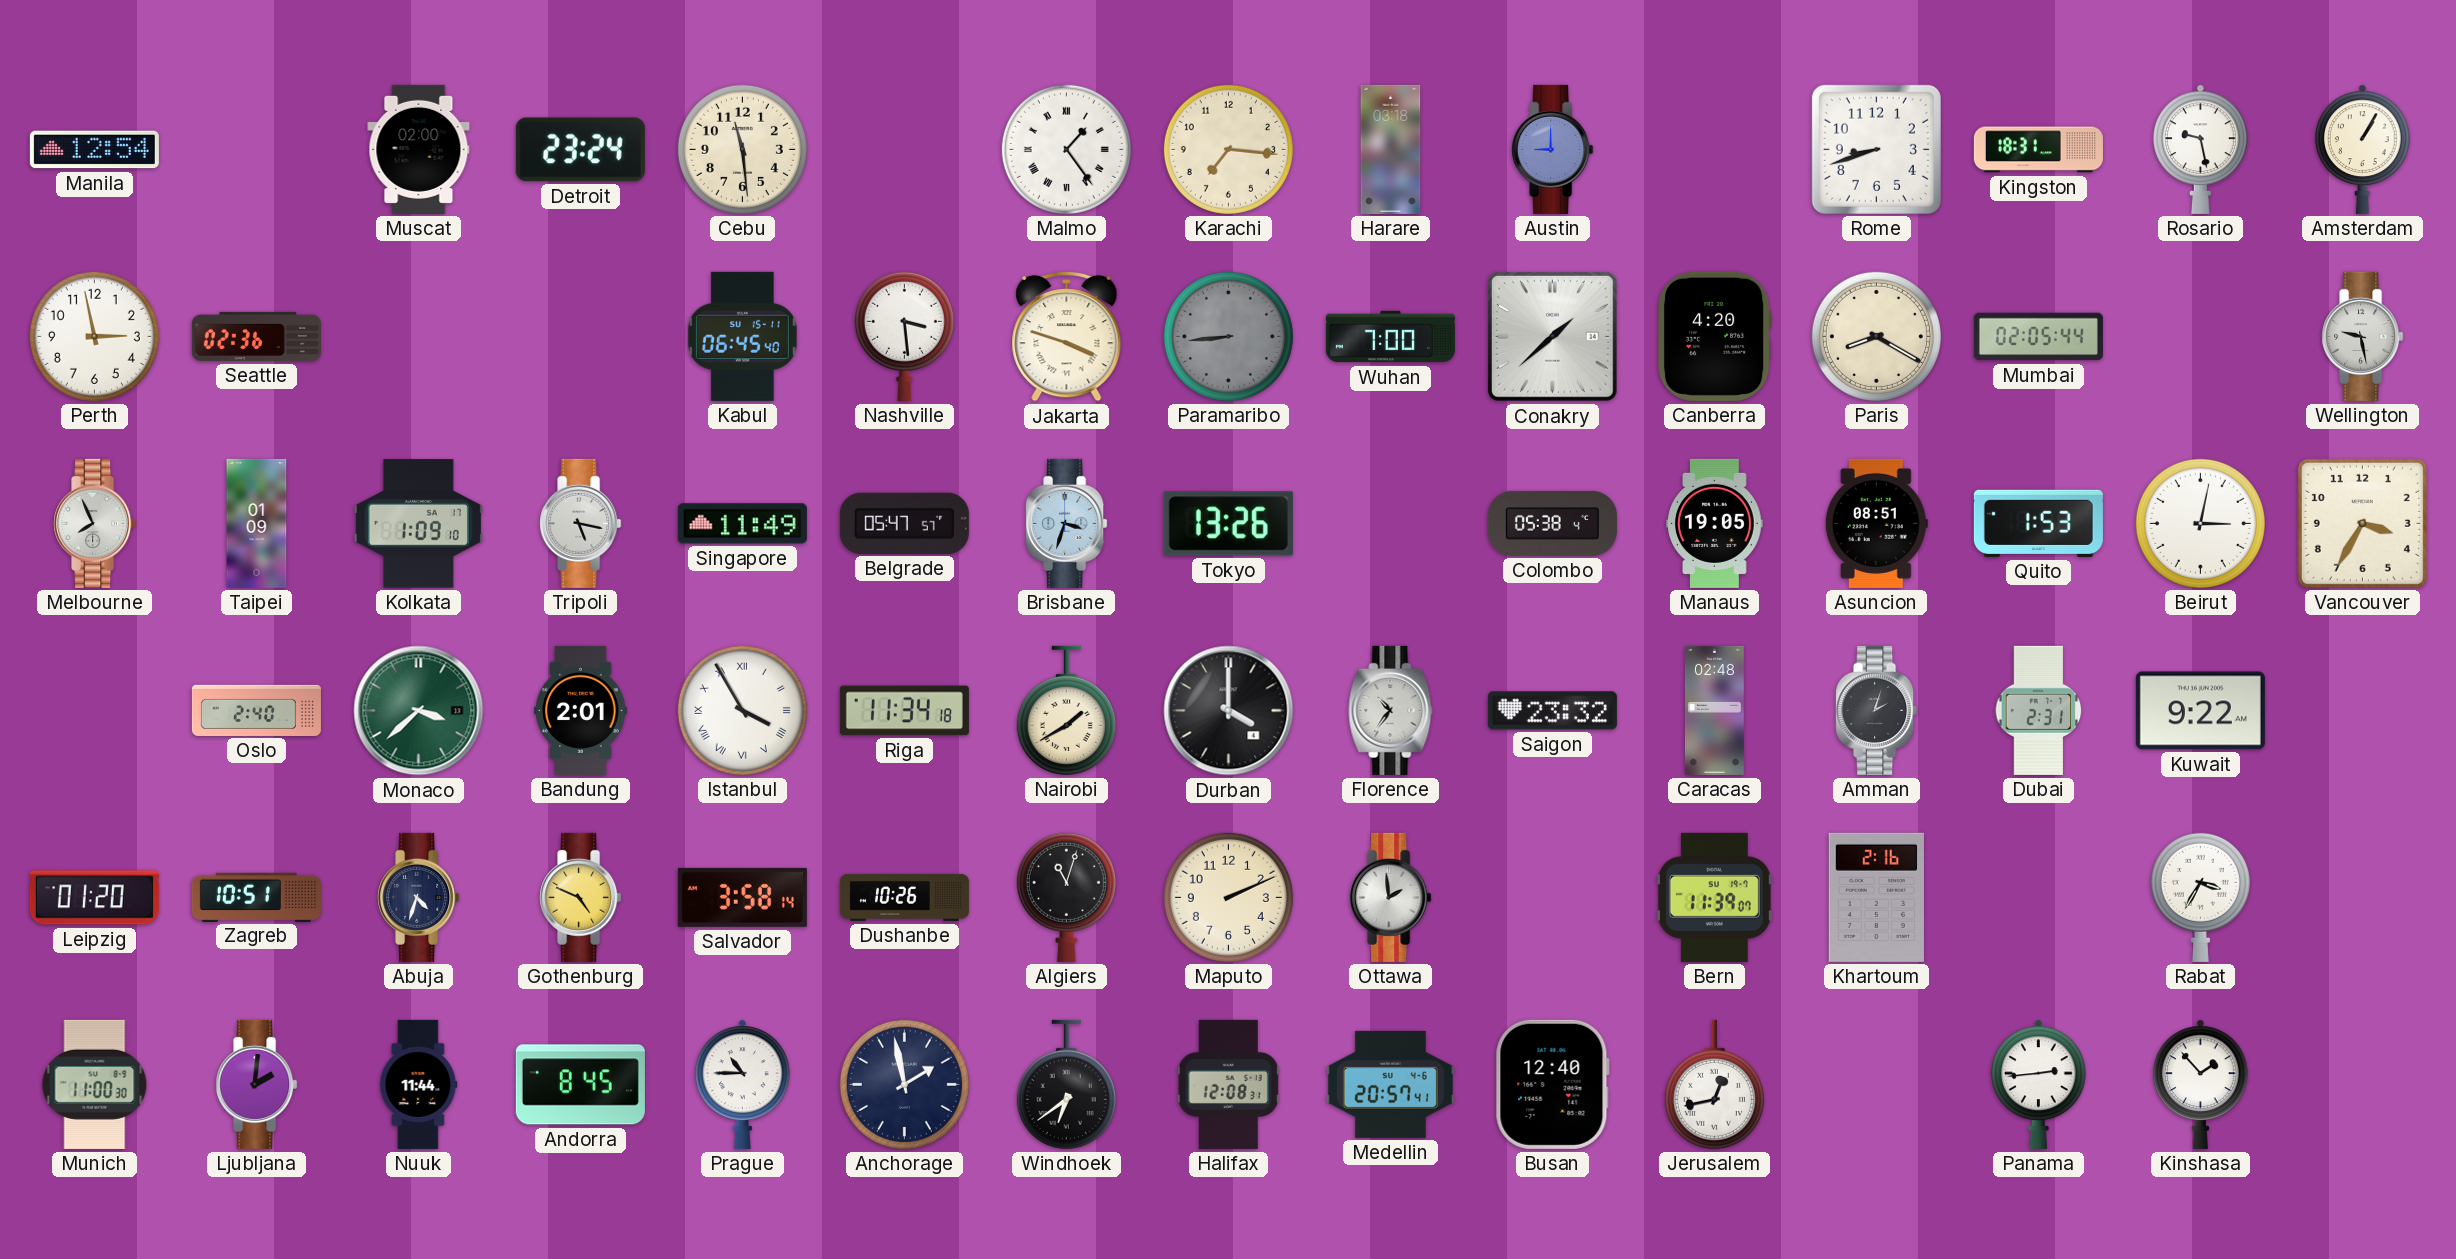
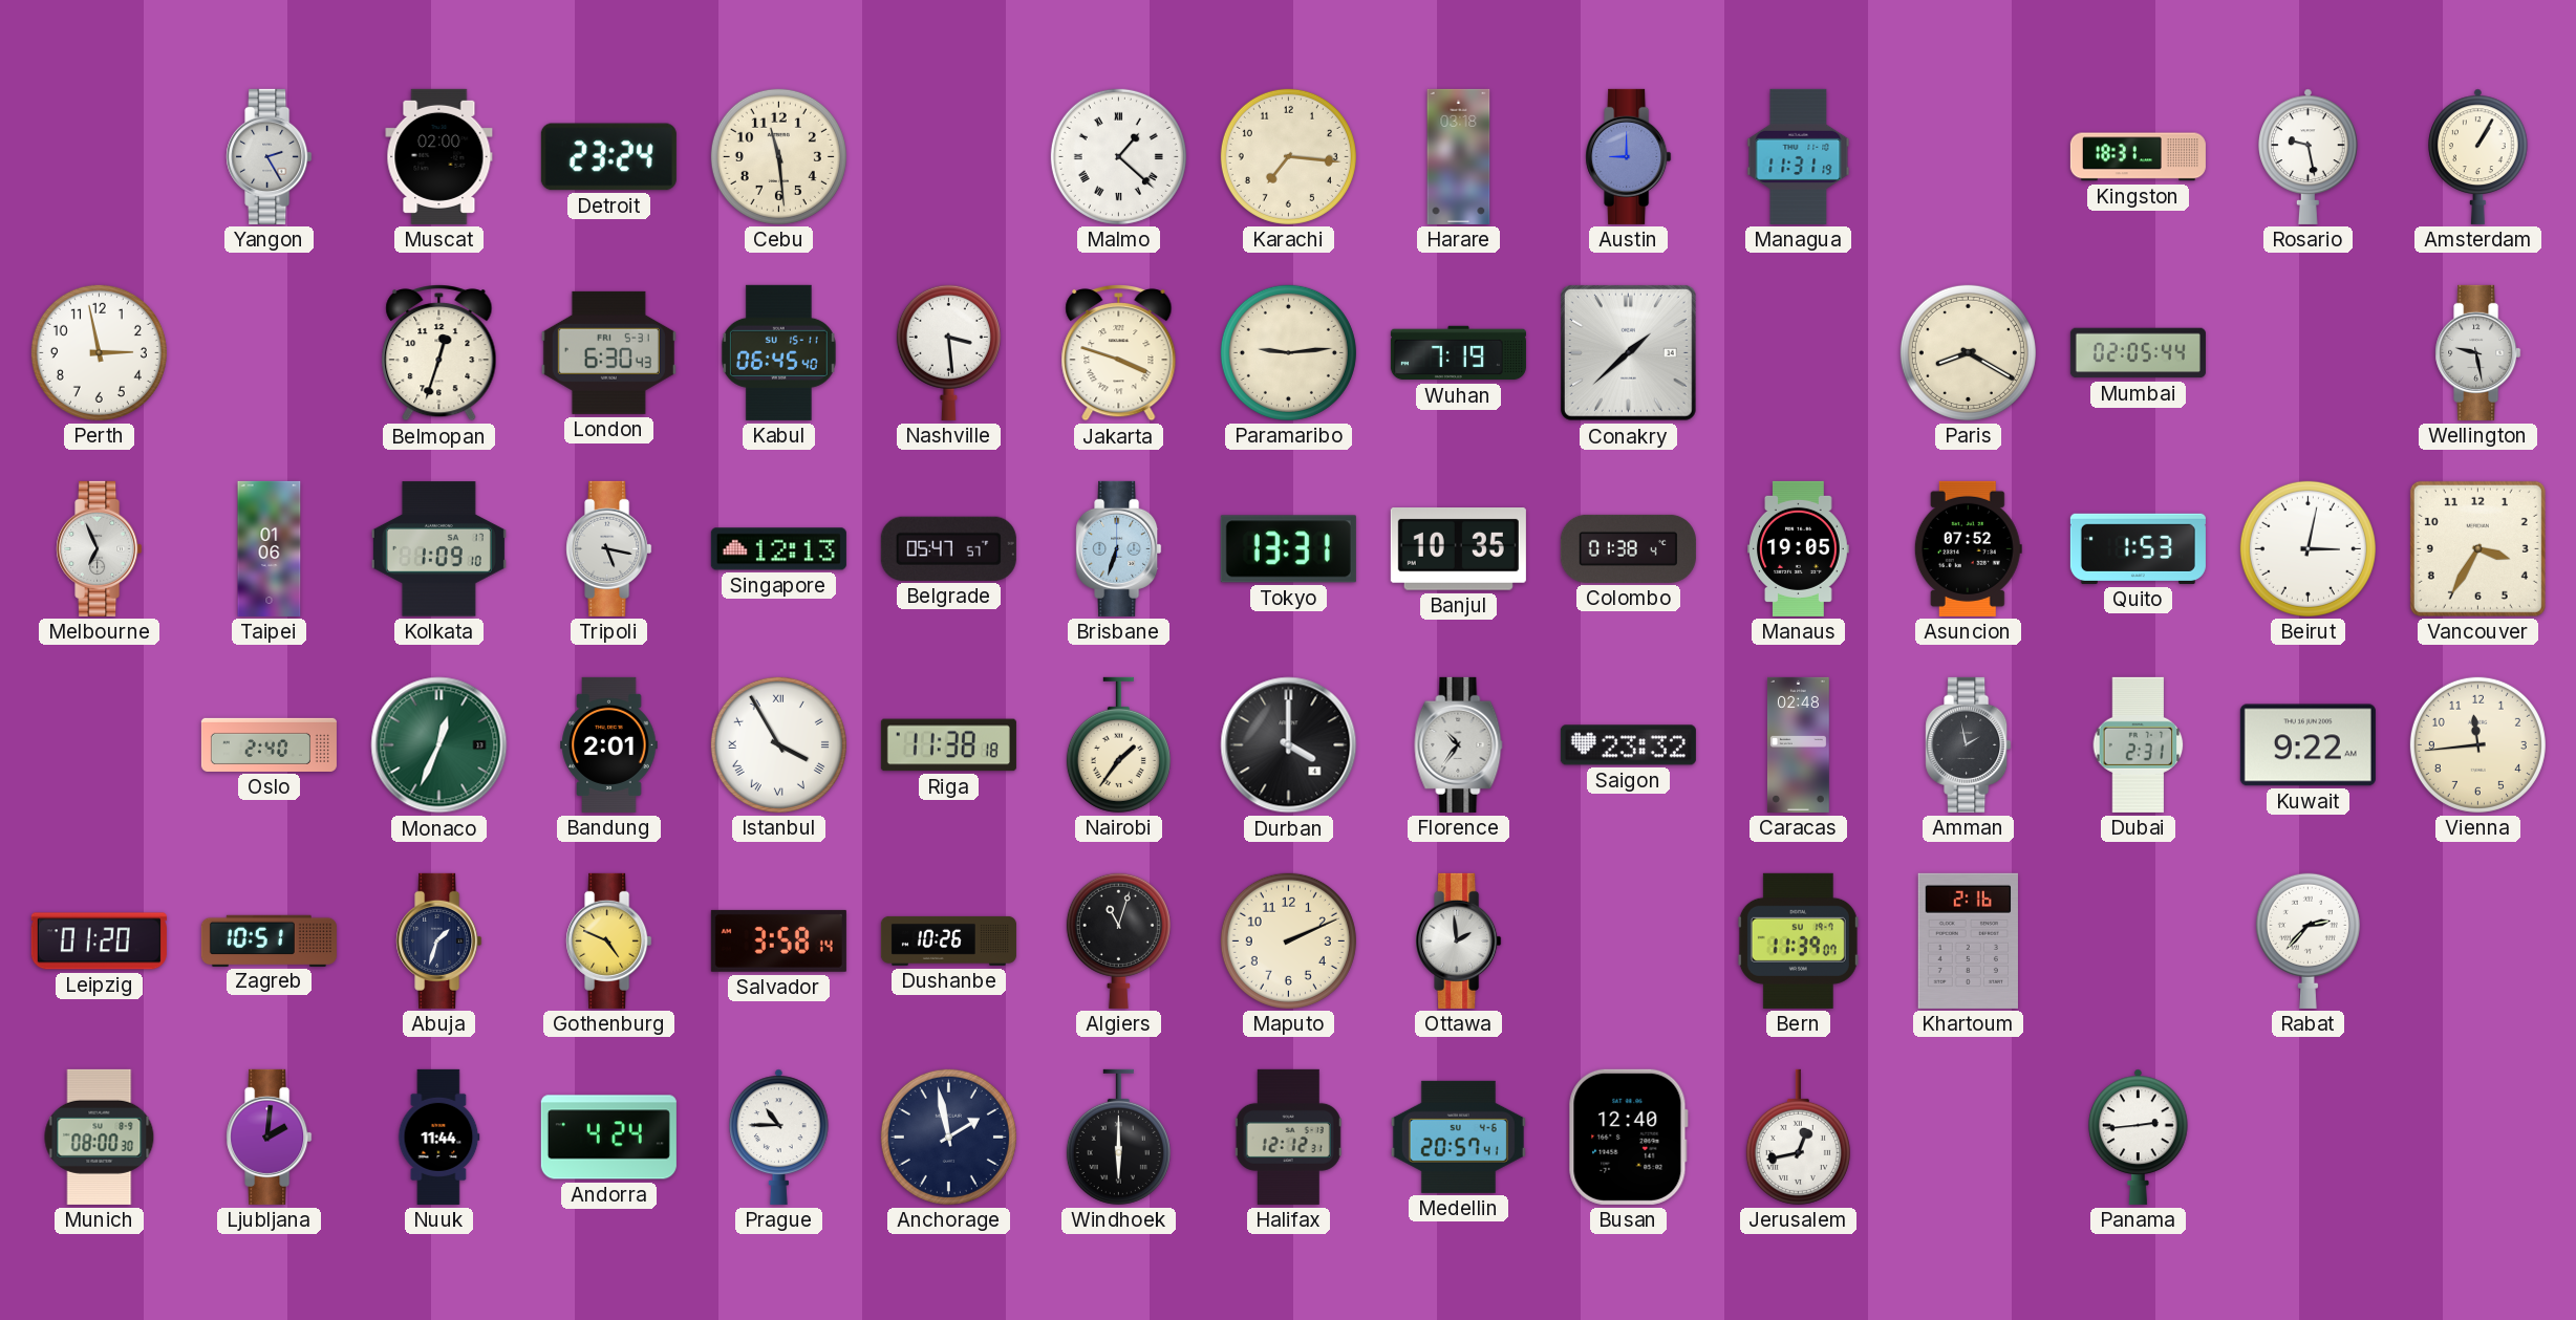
Manila: 12:54 -> none (94, 150)
Yangon: none -> 2:25 (270, 156)
Malmo: 1:24 -> 1:22 (1118, 156)
Managua: none -> 11:31 (1799, 156)
Rome: 8:42 -> none (1876, 149)
Seattle: 02:36 -> none (256, 336)
Belmopan: none -> 12:33 (439, 353)
London: none -> 6:30 (608, 352)
Paramaribo: 8:44 -> 9:14 (1288, 352)
Paramaribo dial: grey -> cream (1288, 352)
Wuhan: 7:00 -> 7:19 (1458, 353)
Canberra: 4:20 -> none (1714, 336)
Melbourne: 7:56 -> 6:56 (100, 548)
Taipei: 01:09 -> 01:06 (270, 548)
Singapore: 11:49 -> 12:13 (778, 549)
Brisbane: 3:33 -> 6:33 (1119, 548)
Tokyo: 13:26 -> 13:31 (1288, 549)
Banjul: none -> 10:35 (1458, 549)
Colombo: 05:38 -> 01:38 (1628, 548)
Asuncion: 08:51 -> 07:52 (1968, 548)
Monaco: 3:38 -> 12:34 (439, 745)
Riga: 11:34 -> 11:38 (948, 745)
Nairobi: 1:40 -> 1:36 (1118, 744)
Amman: 2:03 -> 1:58 (1969, 744)
Vienna: none -> 11:44 (2477, 744)
Abuja: 4:33 -> 1:33 (439, 940)
Rabat: 3:35 -> 2:37 (2307, 940)
Munich: 11:00 -> 08:00 (100, 1137)
Andorra: 8:45 -> 4:24 (608, 1138)
Windhoek: 6:39 -> 6:00 (1118, 1137)
Halifax: 12:08 -> 12:12 (1288, 1137)
Kinshasa: 1:53 -> none (2201, 1084)
